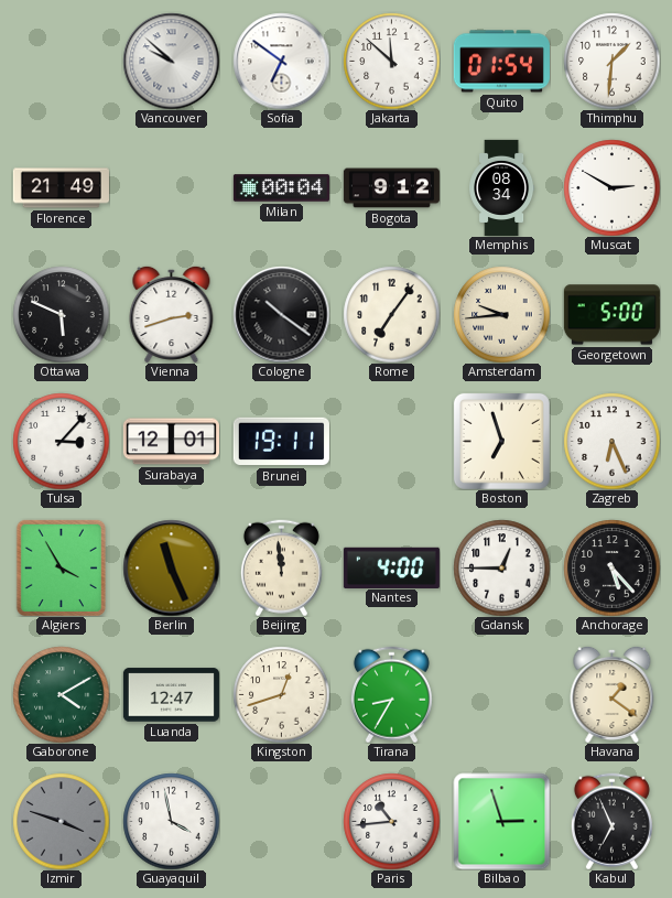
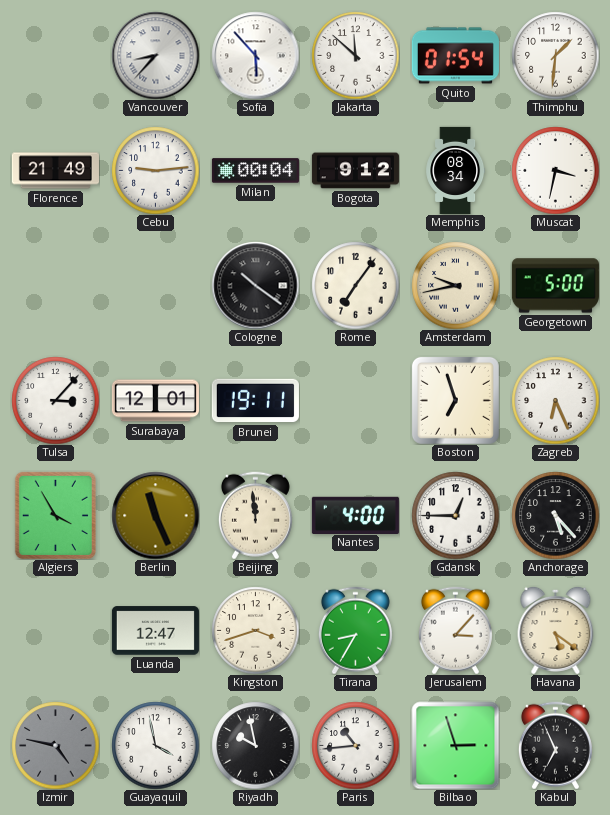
Vancouver: 9:52 -> 8:37 (155, 55)
Sofia: 6:51 -> 5:53 (255, 55)
Cebu: none -> 9:14 (155, 170)
Muscat: 2:50 -> 3:32 (555, 170)
Ottawa: 5:49 -> none (61, 314)
Vienna: 2:42 -> none (172, 314)
Amsterdam: 9:44 -> 9:43 (455, 285)
Gaborone: 4:10 -> none (61, 694)
Kingston: 12:42 -> 3:42 (255, 630)
Jerusalem: none -> 3:07 (455, 630)
Havana: 1:21 -> 5:21 (556, 630)
Izmir: 3:48 -> 4:47 (55, 745)
Riyadh: none -> 9:58 (255, 745)
